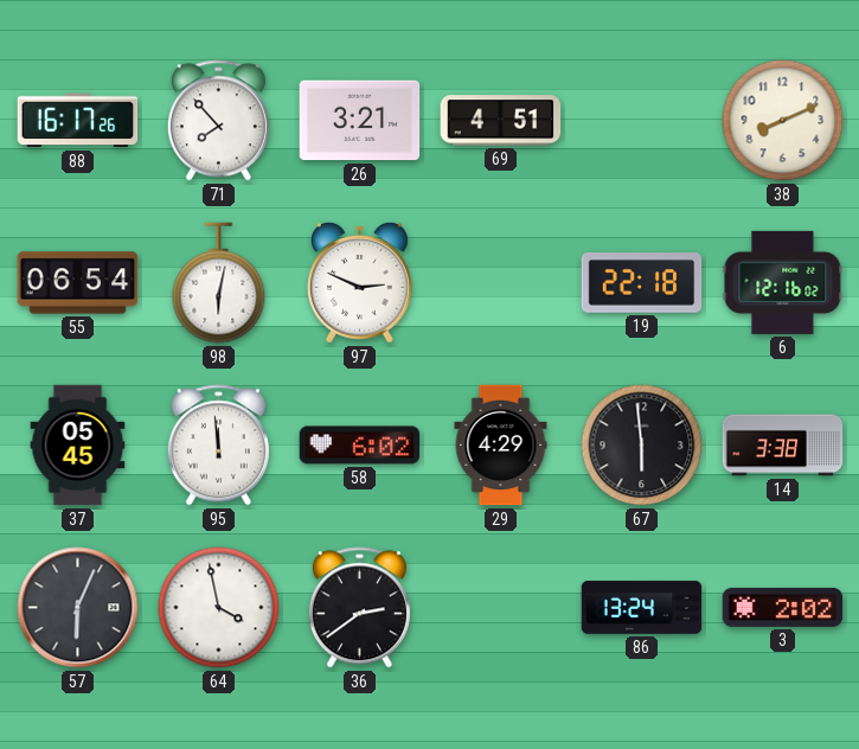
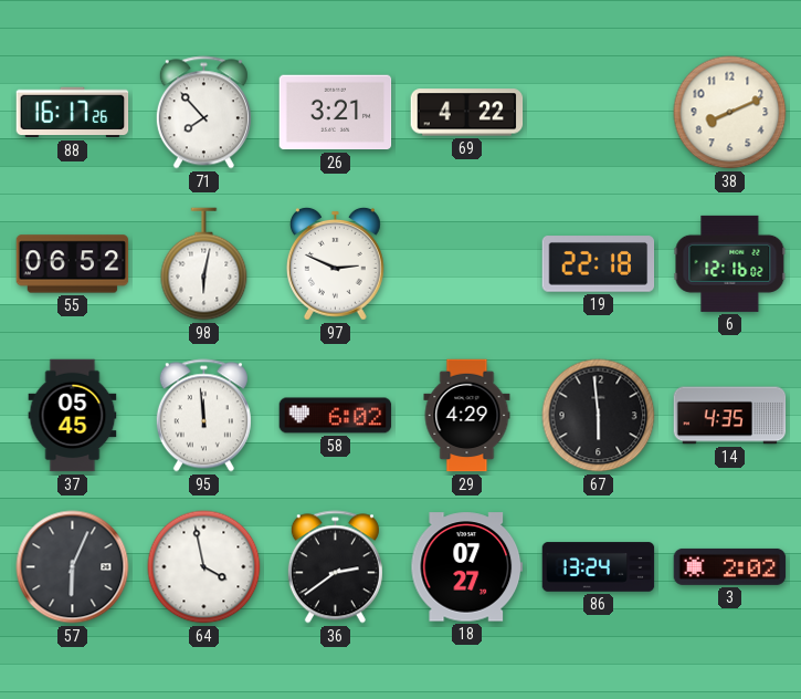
69: 4:51 -> 4:22 (467, 113)
55: 06:54 -> 06:52 (73, 264)
14: 3:38 -> 4:35 (730, 416)
18: none -> 07:27 (467, 567)
